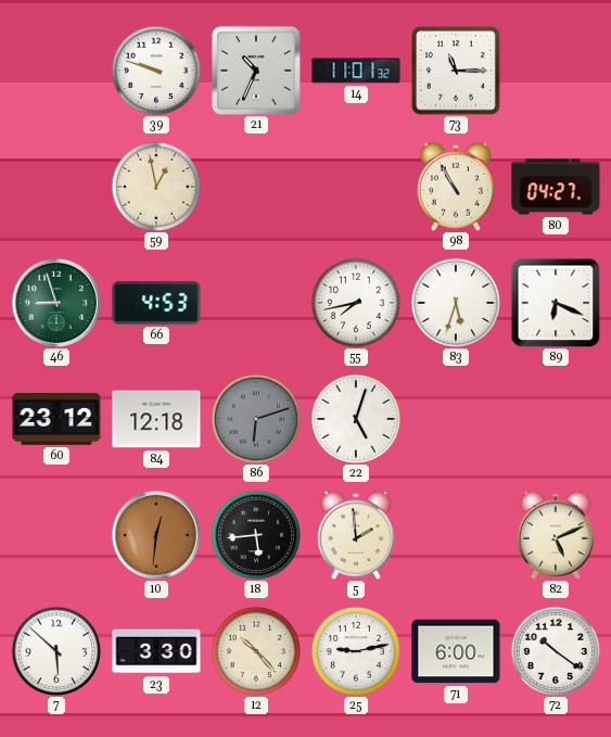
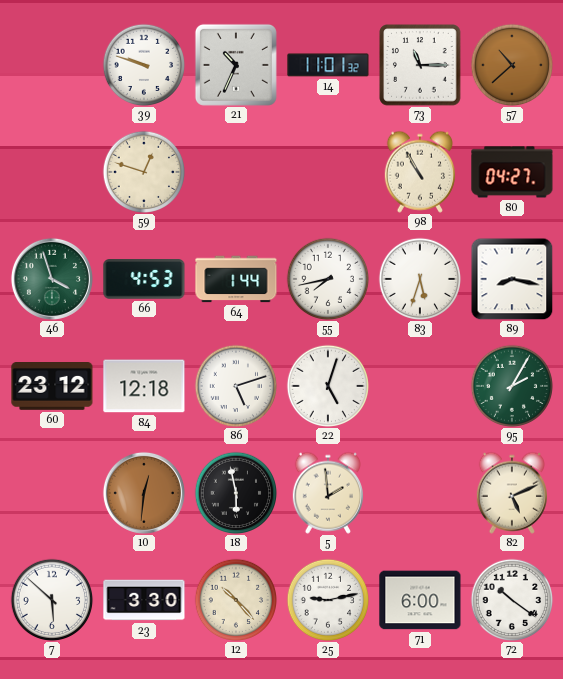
57: none -> 10:38 (512, 65)
59: 12:58 -> 12:48 (144, 172)
46: 8:57 -> 3:57 (52, 279)
64: none -> 1:44 (236, 279)
89: 6:19 -> 8:17 (512, 279)
86: 6:12 -> 5:12 (236, 386)
86 dial: grey -> white (236, 386)
95: none -> 2:05 (512, 386)
18: 5:44 -> 5:58 (236, 493)
